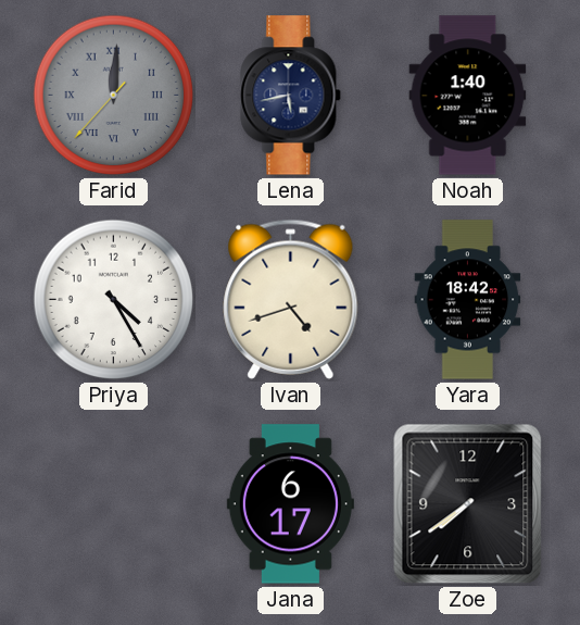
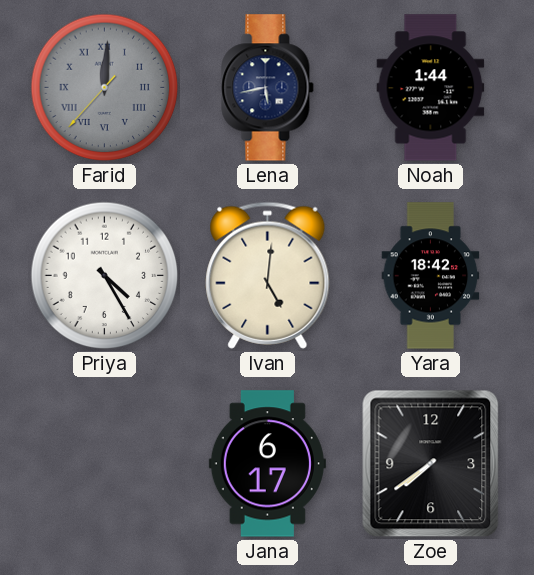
Noah: 1:40 -> 1:44 (431, 88)
Ivan: 4:42 -> 5:01 (268, 275)
